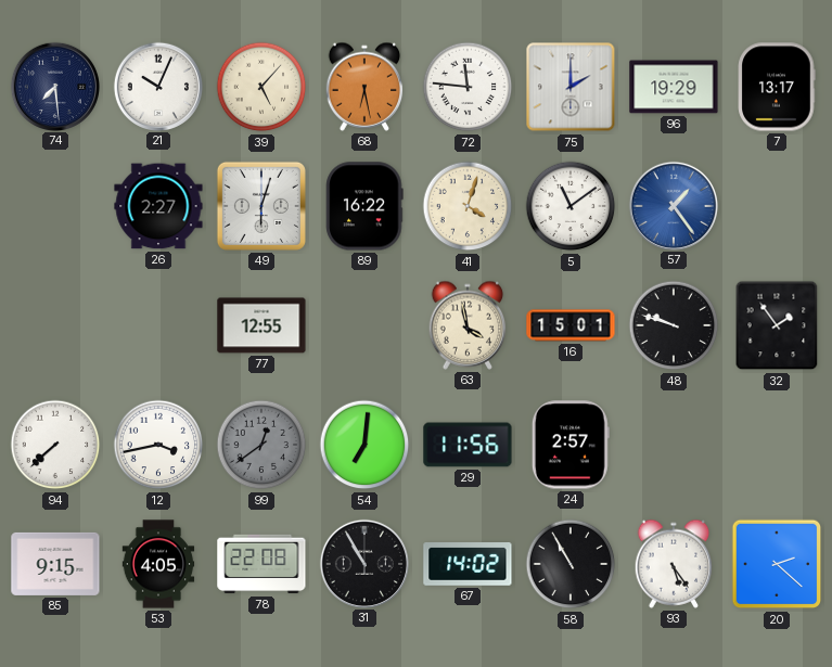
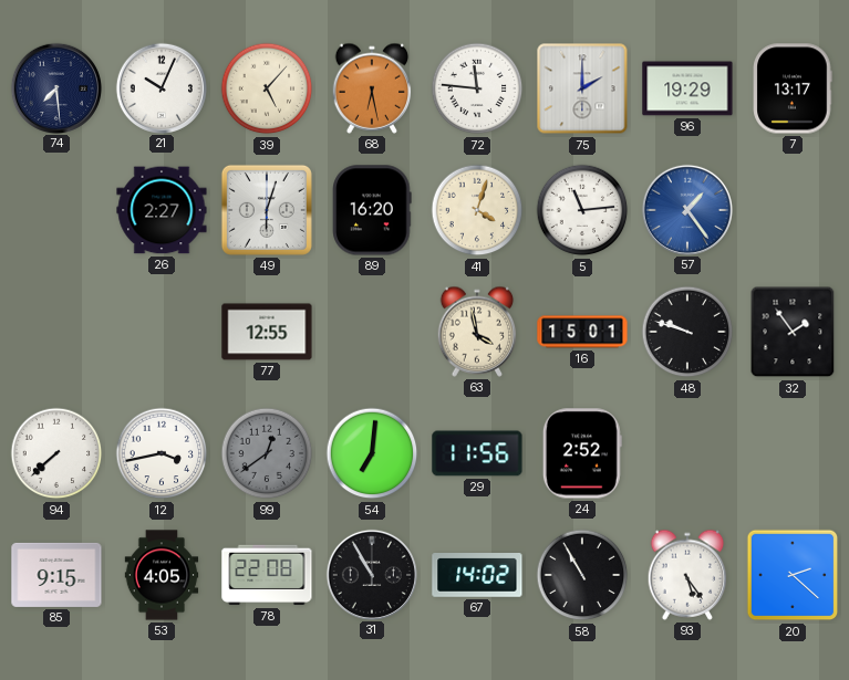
89: 16:22 -> 16:20 (372, 210)
5: 11:09 -> 11:14 (582, 210)
24: 2:57 -> 2:52 (582, 453)
